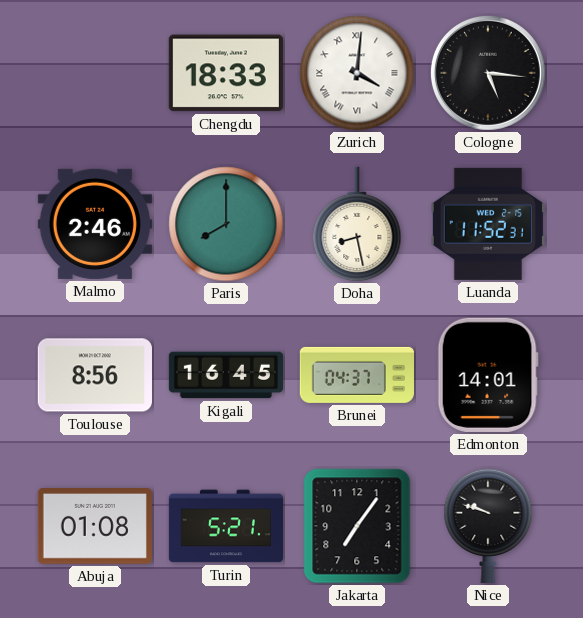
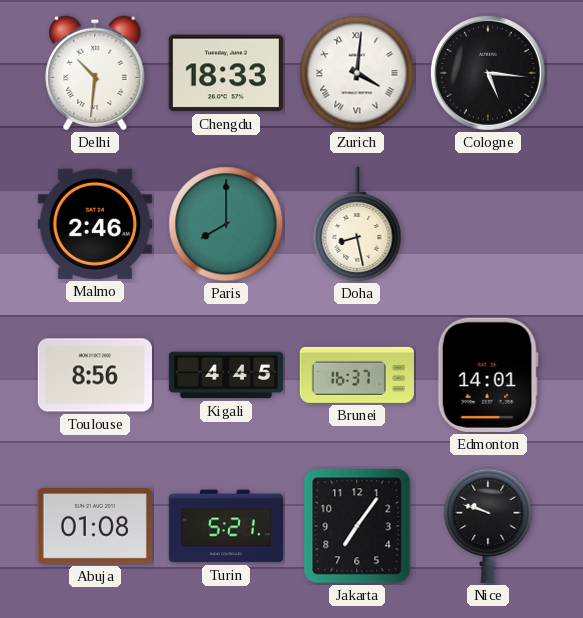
Delhi: none -> 10:31 (95, 73)
Luanda: 11:52 -> none (488, 224)
Kigali: 16:45 -> 4:45 (226, 375)
Brunei: 04:37 -> 16:37 (357, 375)
